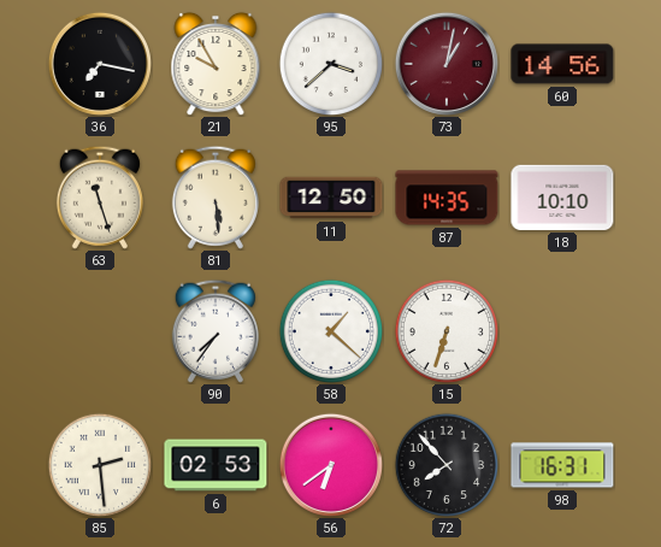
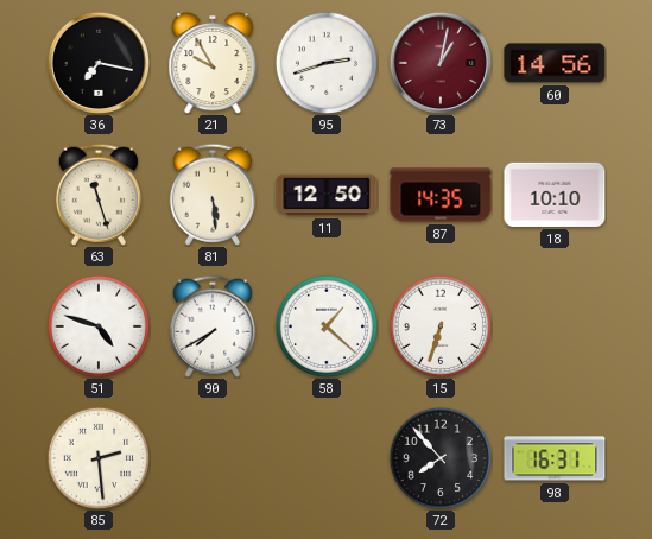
95: 3:38 -> 2:42 (327, 63)
51: none -> 4:48 (99, 326)
90: 7:36 -> 7:40 (213, 326)
6: 02:53 -> none (216, 465)
56: 6:39 -> none (331, 465)
